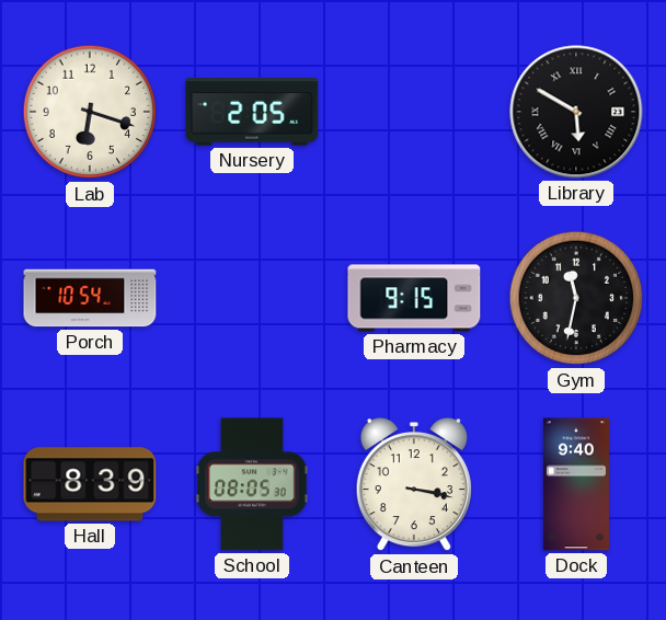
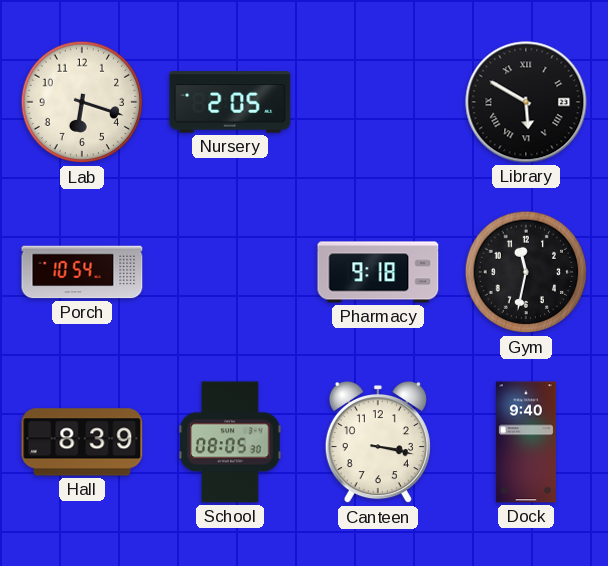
Pharmacy: 9:15 -> 9:18 (378, 272)
